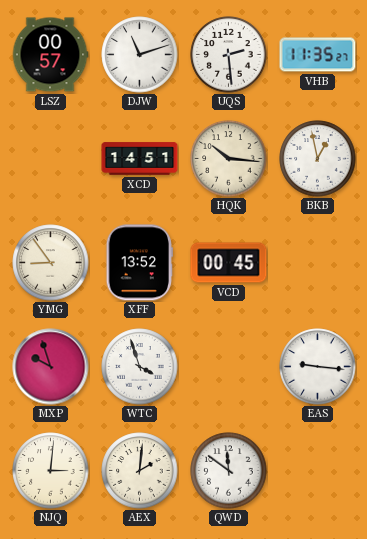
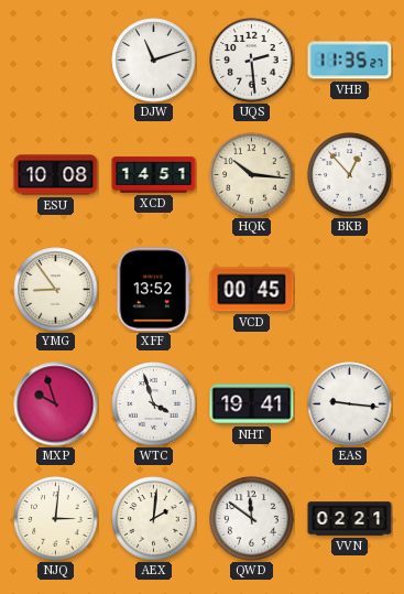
LSZ: 00:57 -> none (50, 55)
ESU: none -> 10:08 (56, 175)
BKB: 12:58 -> 12:53 (350, 175)
NHT: none -> 19:41 (252, 404)
VVN: none -> 02:21 (350, 519)
